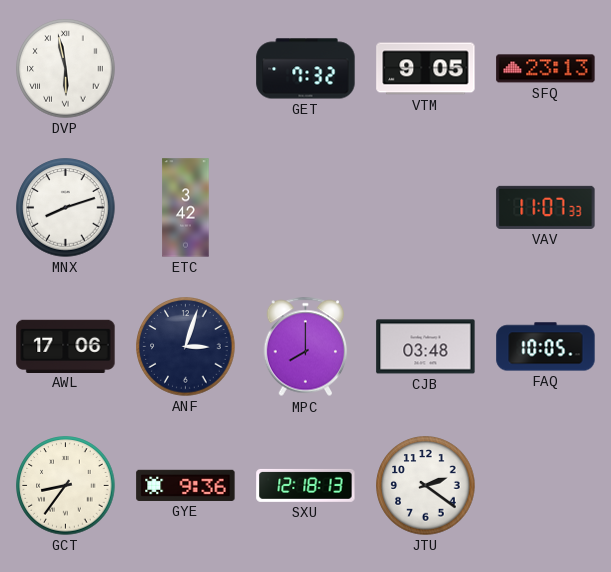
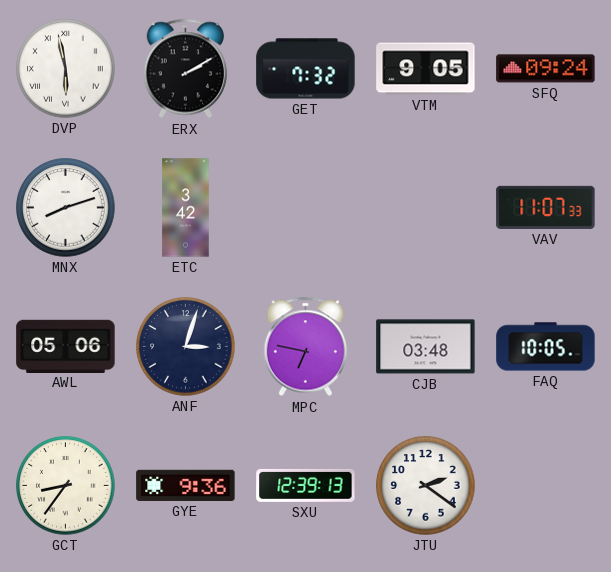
ERX: none -> 2:10 (186, 69)
SFQ: 23:13 -> 09:24 (546, 69)
AWL: 17:06 -> 05:06 (66, 346)
MPC: 8:00 -> 6:47 (306, 347)
SXU: 12:18 -> 12:39 (306, 485)
